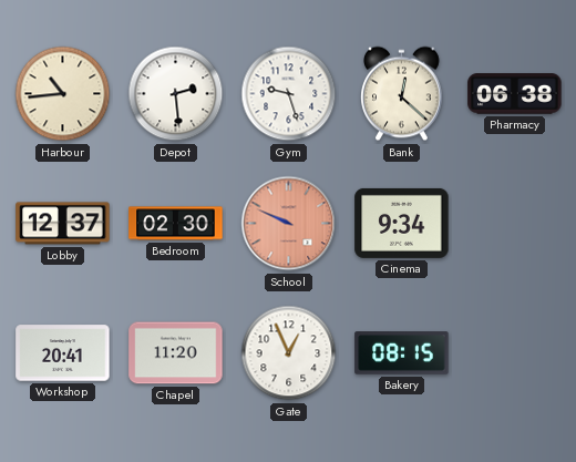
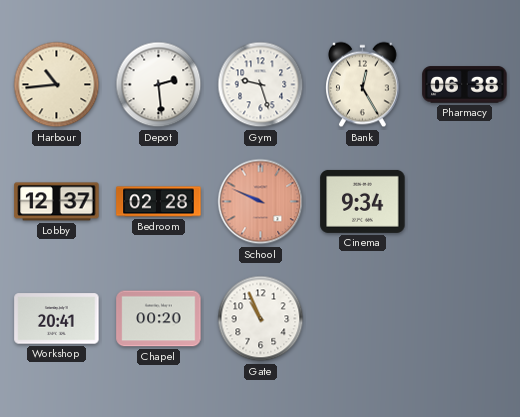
Bank: 12:22 -> 12:25 (363, 85)
Bedroom: 02:30 -> 02:28 (159, 202)
Chapel: 11:20 -> 00:20 (159, 319)
Gate: 12:56 -> 10:56 (261, 319)
Bakery: 08:15 -> none (402, 353)
